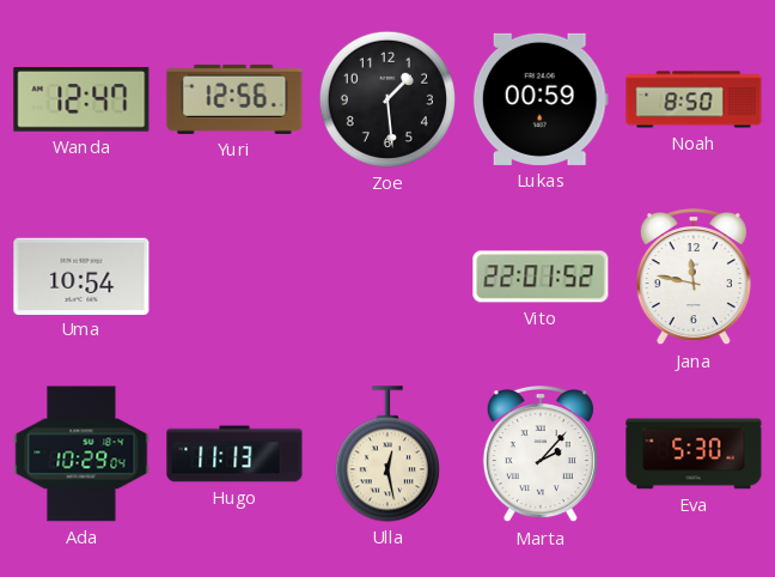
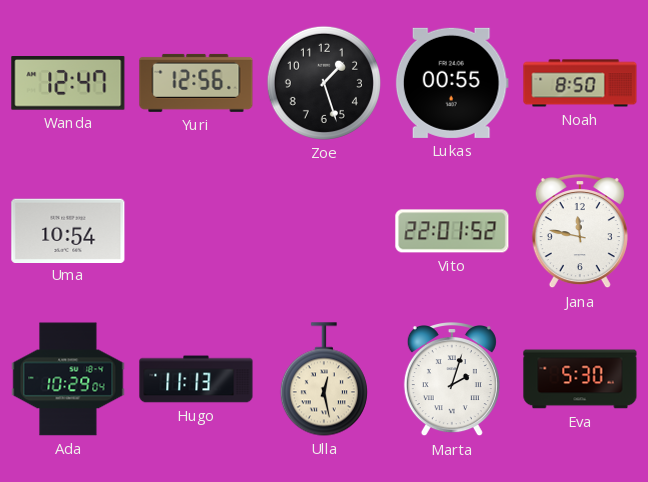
Zoe: 1:29 -> 1:27 (324, 83)
Lukas: 00:59 -> 00:55 (452, 83)
Marta: 2:07 -> 2:03 (452, 380)
